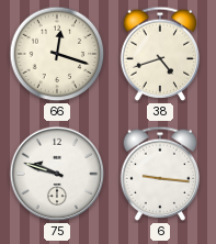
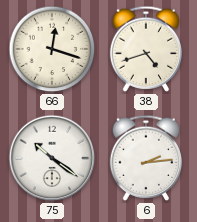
75: 9:48 -> 10:21 (52, 158)
6: 9:16 -> 2:14 (146, 158)
